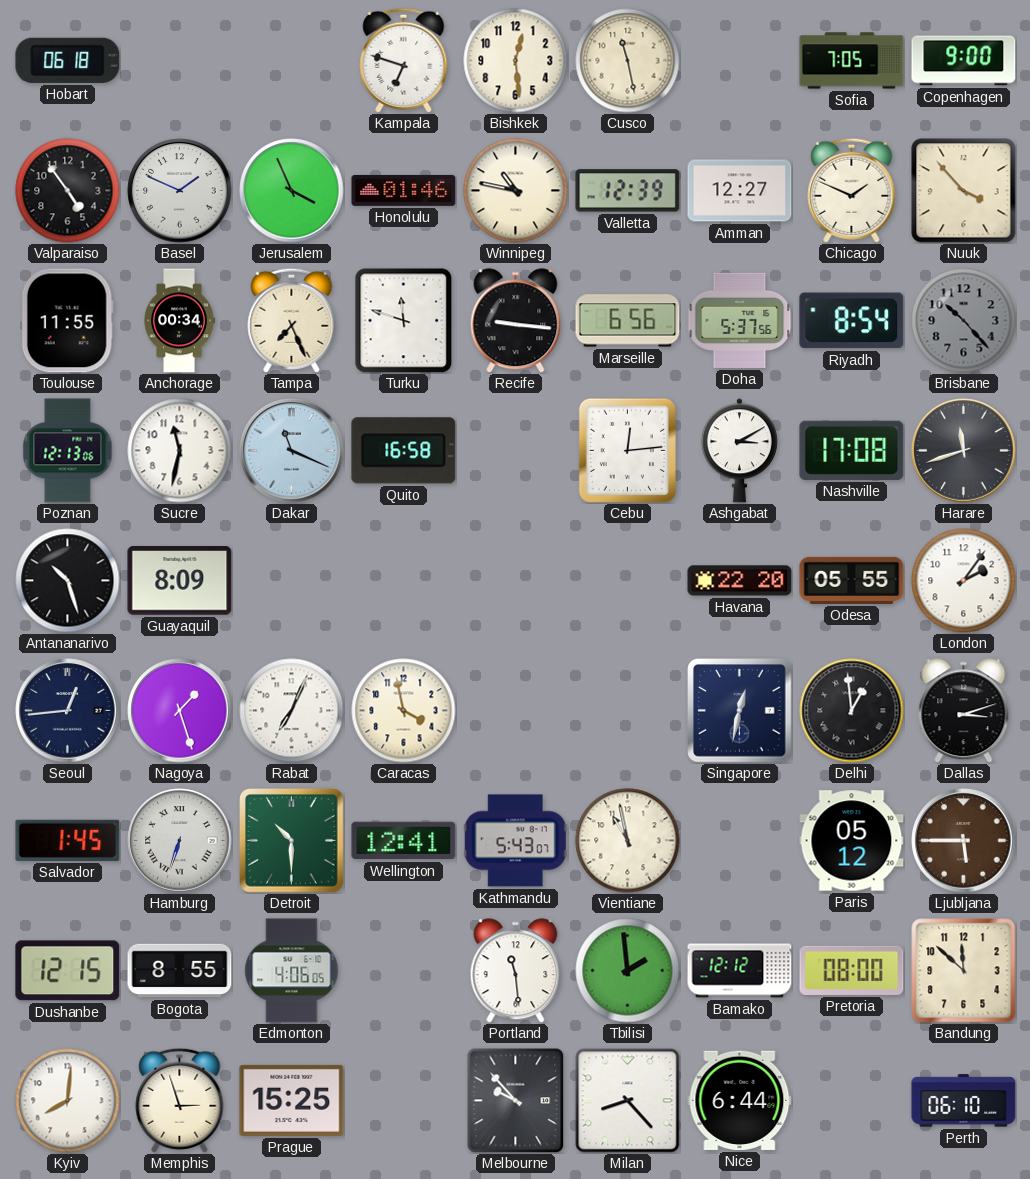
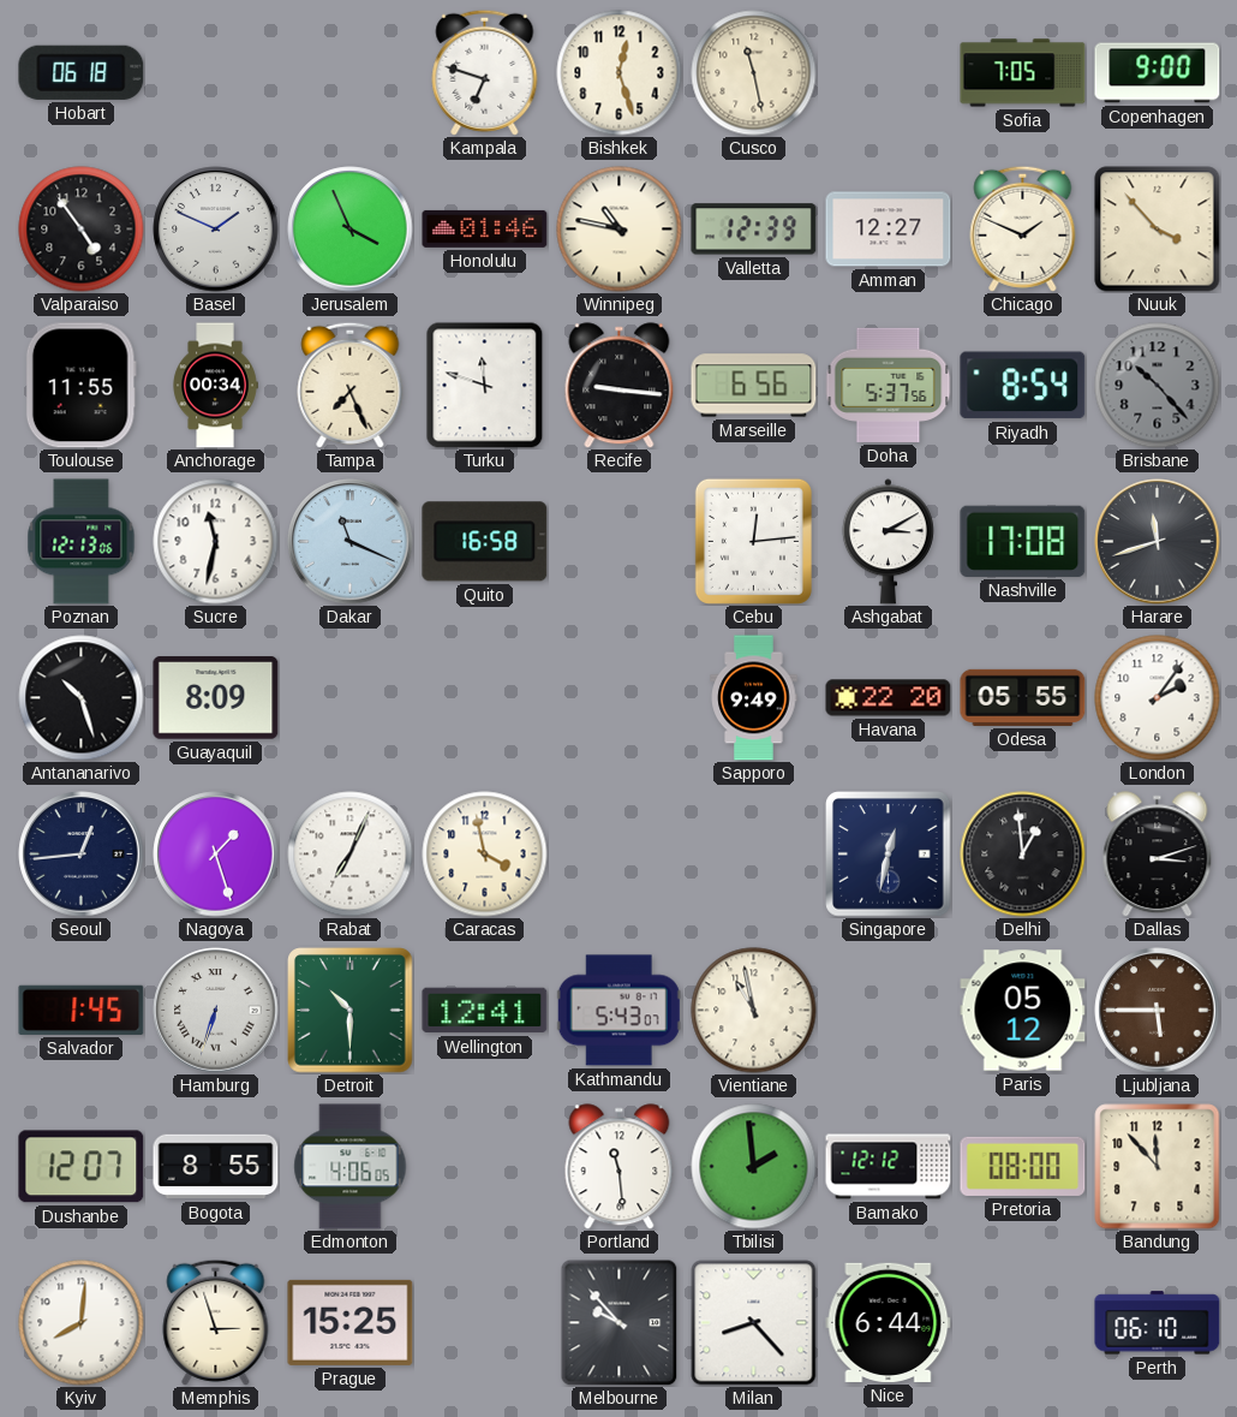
Bishkek: 12:29 -> 12:27 (620, 73)
Sapporo: none -> 9:49 (754, 698)
Dushanbe: 12:15 -> 12:07 (82, 1167)
Bandung: 11:52 -> 11:53 (1158, 1167)
